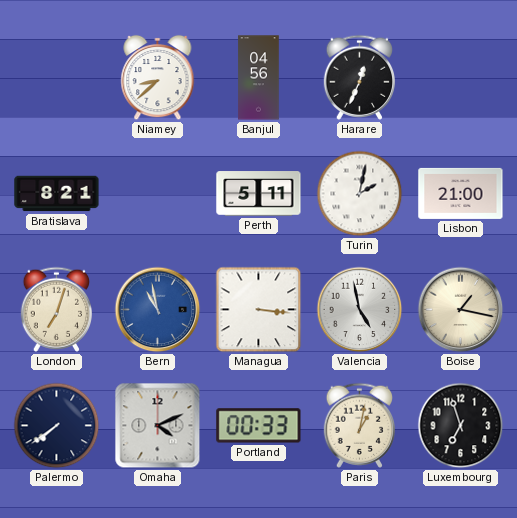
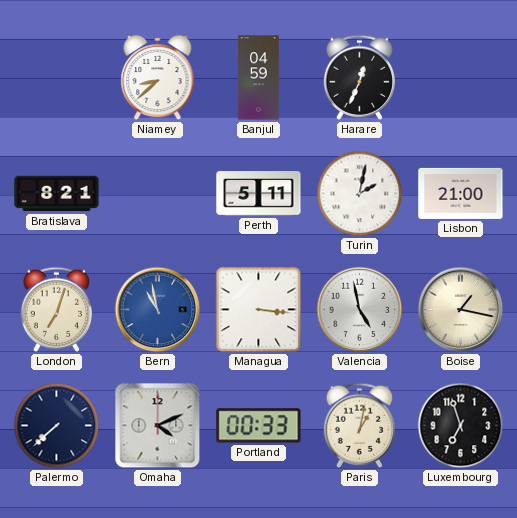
Banjul: 04:56 -> 04:59 (259, 78)
Palermo: 7:39 -> 7:38 (57, 426)
